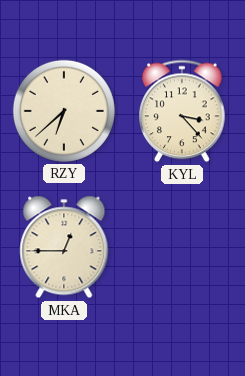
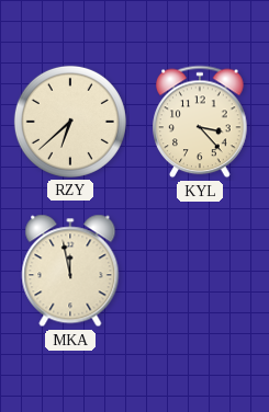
MKA: 12:45 -> 11:58 (70, 271)
